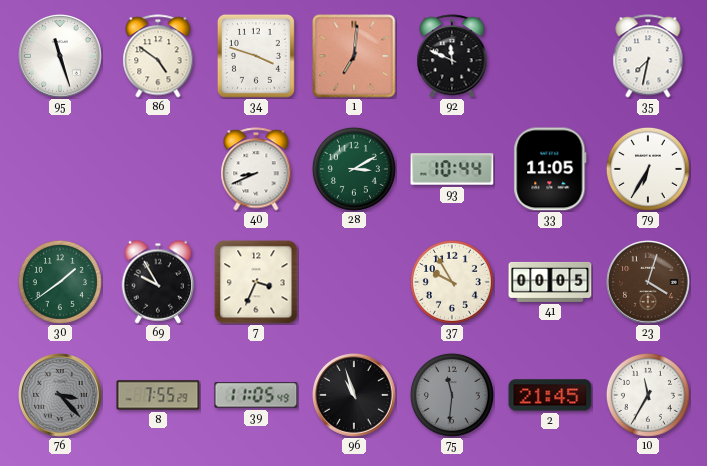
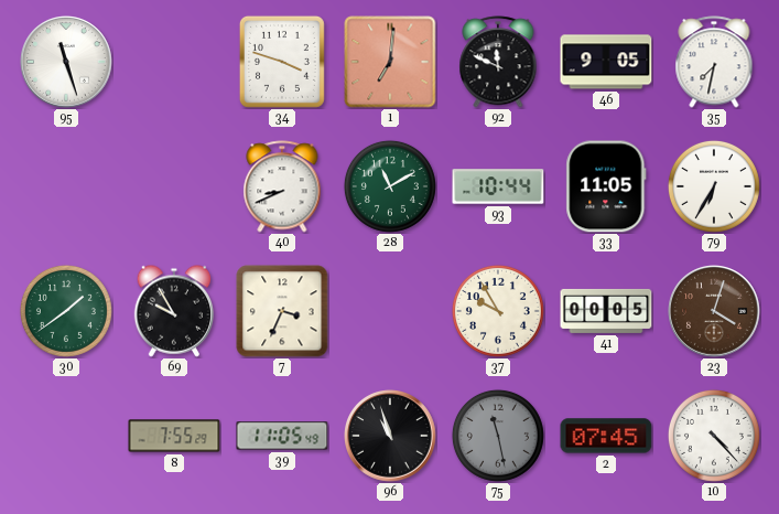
86: 4:51 -> none (158, 56)
46: none -> 9:05 (606, 62)
28: 3:10 -> 11:10 (390, 186)
76: 3:23 -> none (61, 396)
75: 11:31 -> 11:28 (498, 436)
2: 21:45 -> 07:45 (606, 436)
10: 11:35 -> 4:23 (714, 436)
